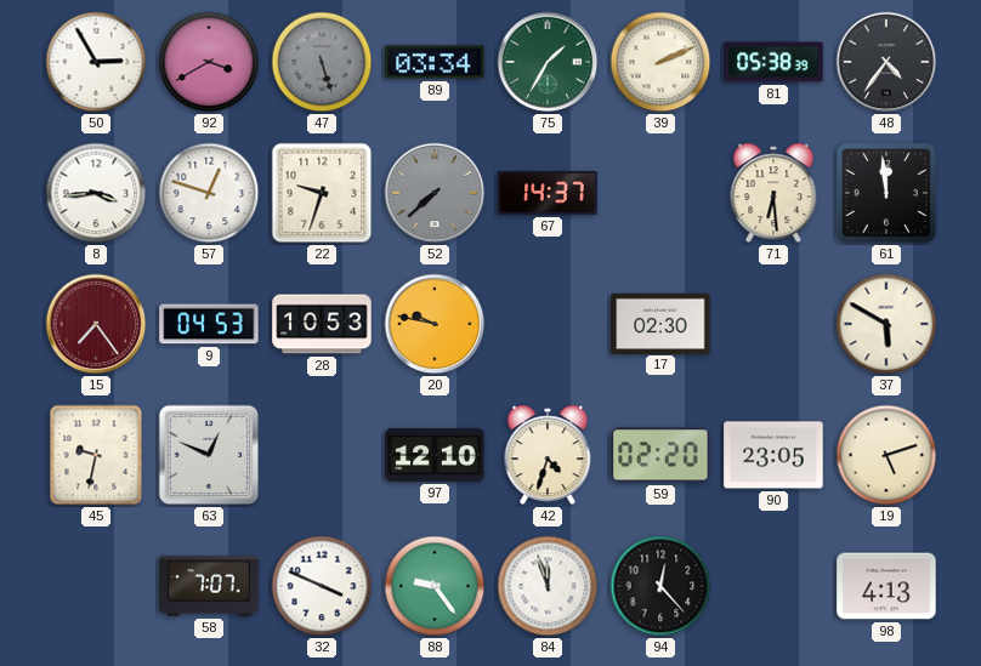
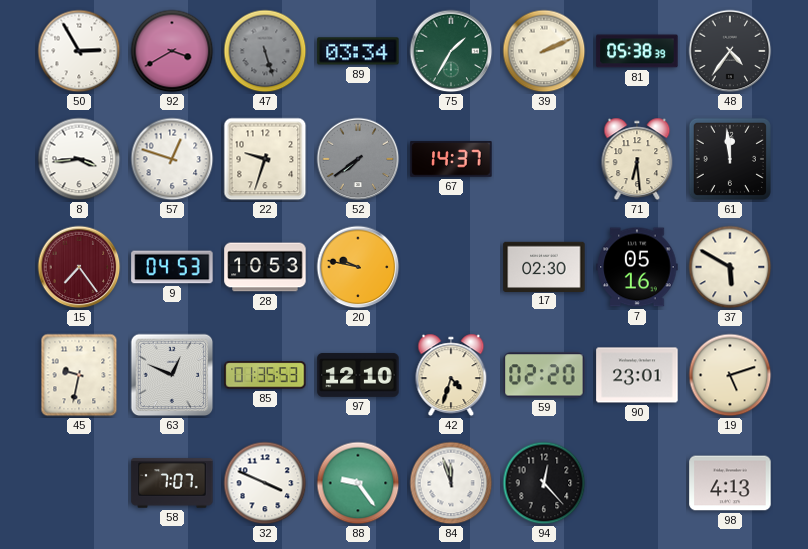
52: 7:38 -> 7:39 (358, 159)
7: none -> 05:16 (637, 267)
85: none -> 01:35 (265, 375)
90: 23:05 -> 23:01 (637, 375)
